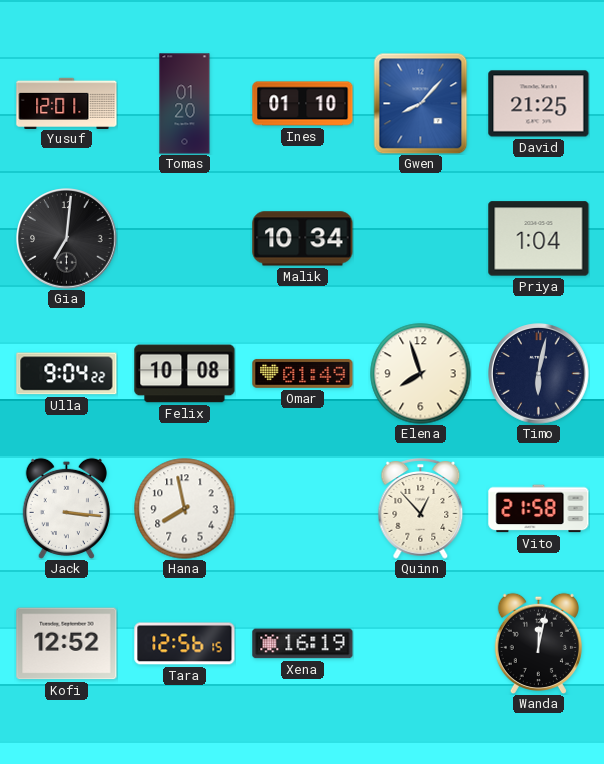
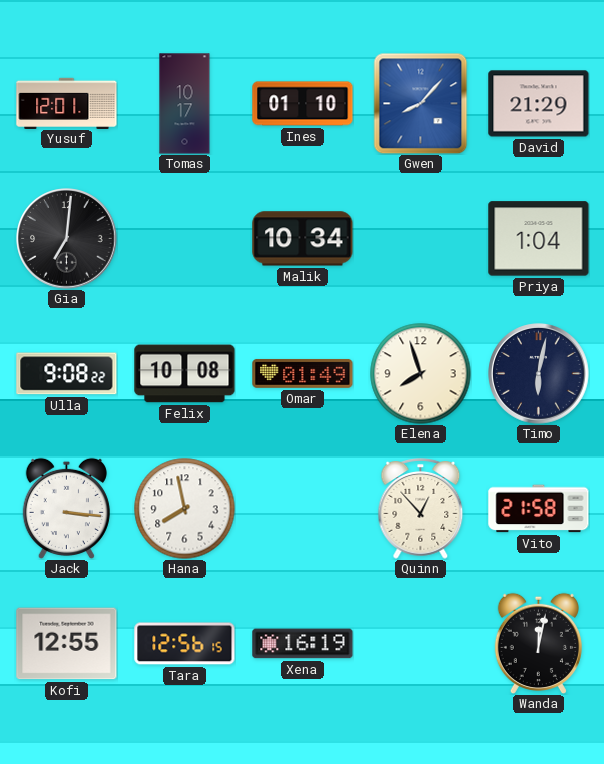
Tomas: 01:20 -> 10:17 (185, 104)
David: 21:25 -> 21:29 (539, 104)
Ulla: 9:04 -> 9:08 (67, 374)
Kofi: 12:52 -> 12:55 (67, 644)
